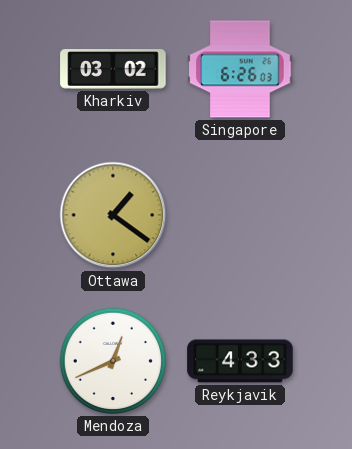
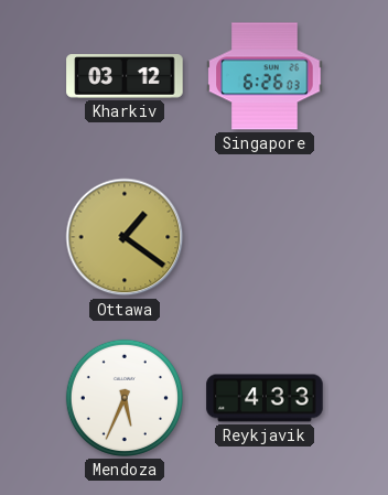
Kharkiv: 03:02 -> 03:12 (125, 76)
Mendoza: 12:41 -> 5:34 (125, 398)
